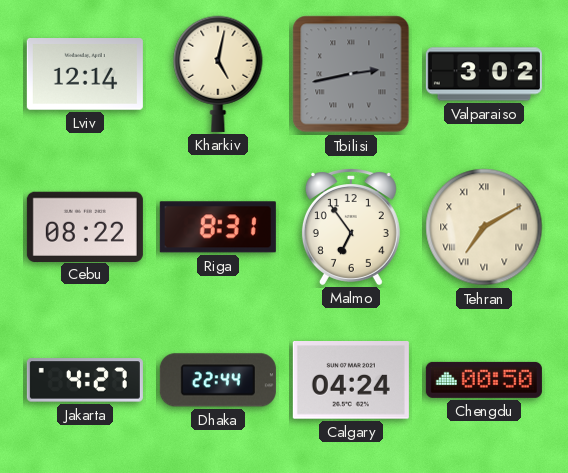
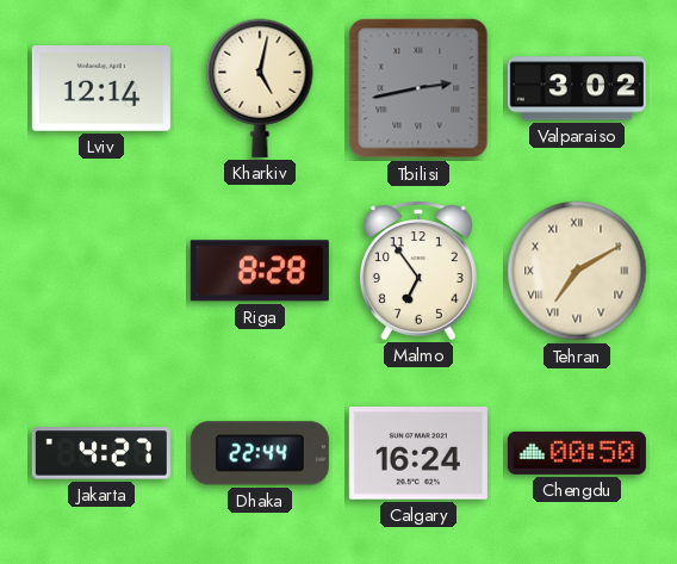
Cebu: 08:22 -> none (85, 226)
Riga: 8:31 -> 8:28 (260, 271)
Calgary: 04:24 -> 16:24 (418, 454)
